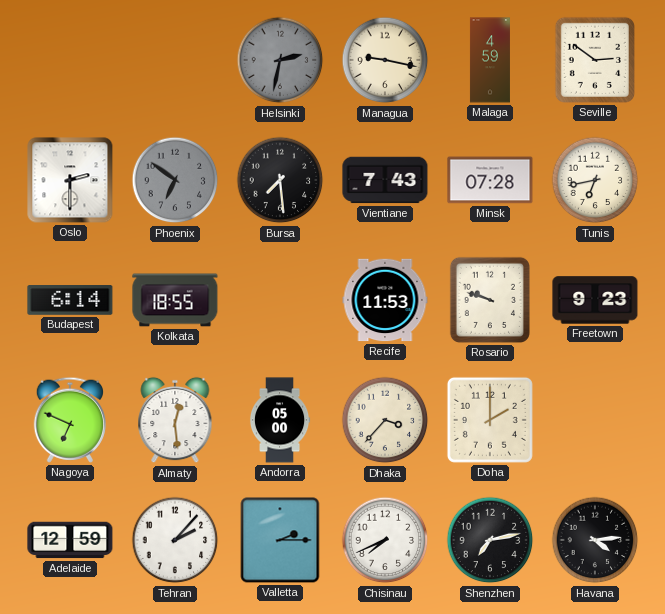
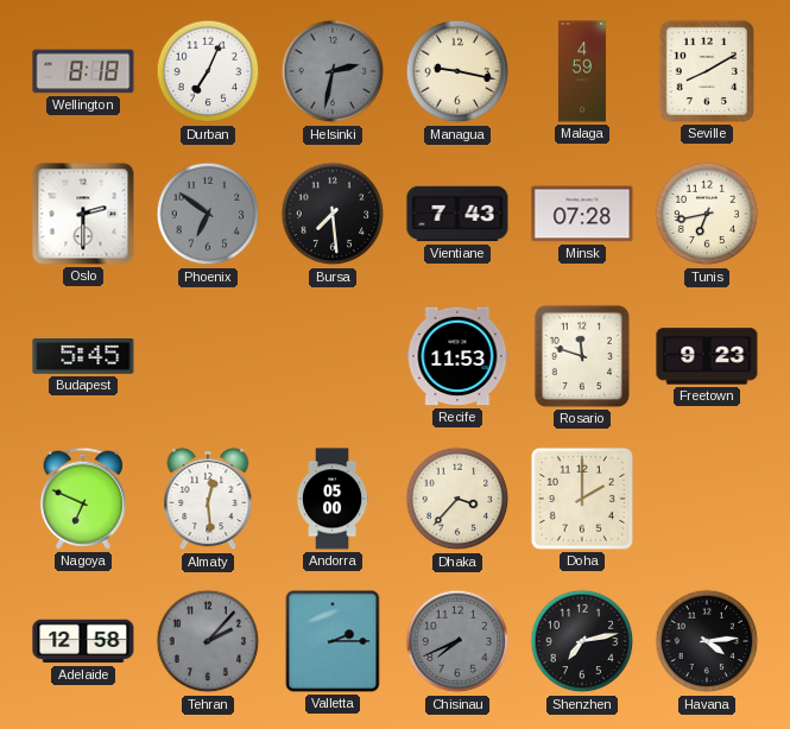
Wellington: none -> 8:18 (83, 71)
Durban: none -> 7:04 (208, 71)
Seville: 2:51 -> 8:10 (707, 71)
Budapest: 6:14 -> 5:45 (83, 356)
Kolkata: 18:55 -> none (175, 300)
Rosario: 9:48 -> 11:48 (582, 356)
Adelaide: 12:59 -> 12:58 (83, 641)
Tehran dial: white -> grey (208, 641)
Chisinau dial: white -> grey (457, 641)
